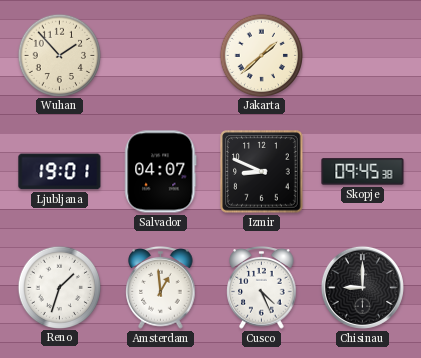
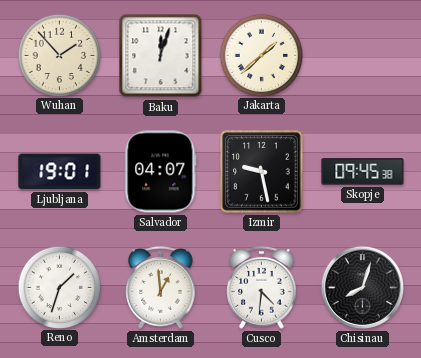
Baku: none -> 12:03 (161, 56)
Izmir: 8:49 -> 9:28 (262, 172)
Cusco: 4:26 -> 4:31 (262, 288)
Chisinau: 9:00 -> 8:03 (362, 287)
